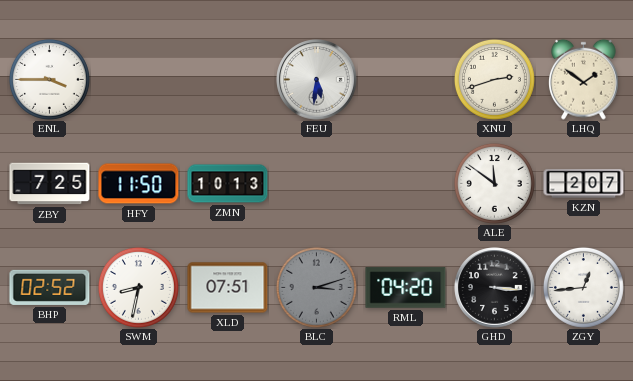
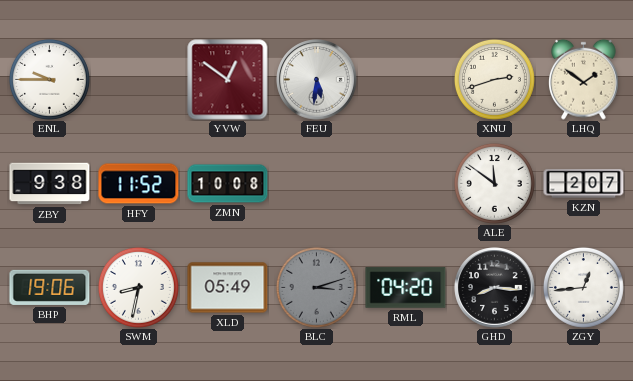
ENL: 3:45 -> 9:45 (49, 79)
YVW: none -> 12:51 (228, 80)
ZBY: 7:25 -> 9:38 (50, 184)
HFY: 11:50 -> 11:52 (139, 184)
ZMN: 10:13 -> 10:08 (228, 184)
BHP: 02:52 -> 19:06 (50, 287)
XLD: 07:51 -> 05:49 (228, 288)
GHD: 3:16 -> 8:16 (495, 288)
